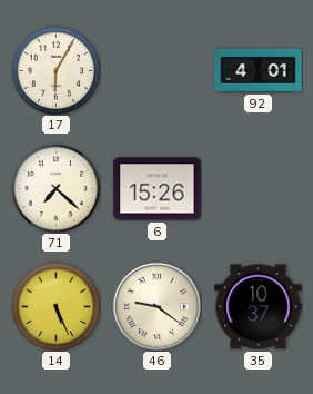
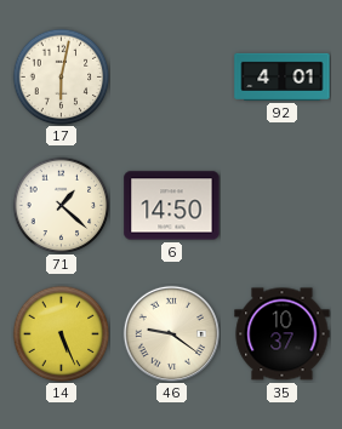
17: 6:05 -> 6:02 (61, 76)
71: 7:22 -> 1:22 (61, 205)
6: 15:26 -> 14:50 (172, 206)
